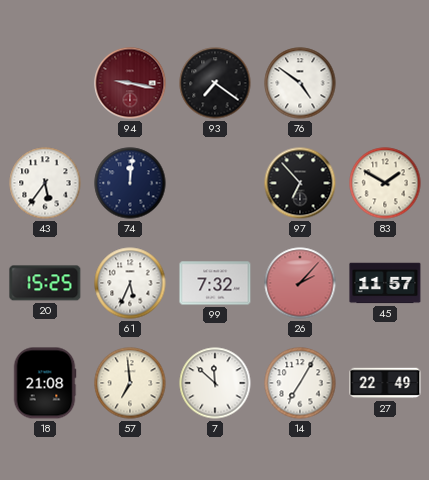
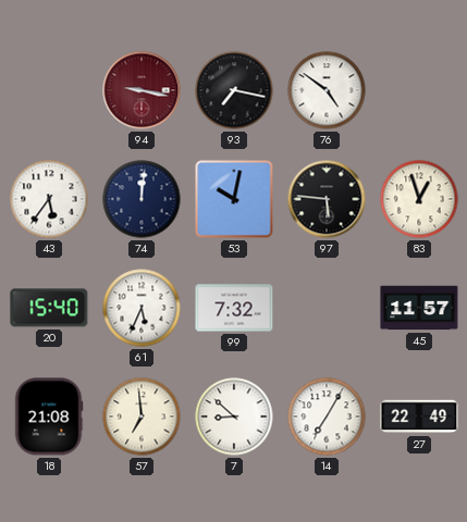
93: 7:21 -> 7:17 (234, 90)
53: none -> 10:02 (234, 199)
97: 6:53 -> 5:46 (327, 199)
83: 1:50 -> 12:57 (419, 199)
20: 15:25 -> 15:40 (49, 308)
26: 2:07 -> none (300, 283)
7: 11:52 -> 8:52 (234, 417)
